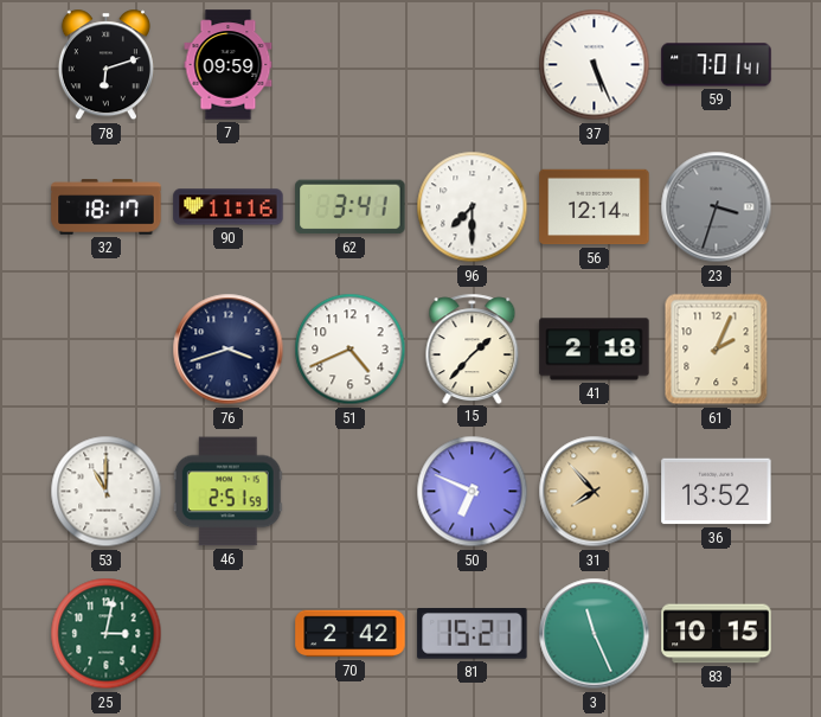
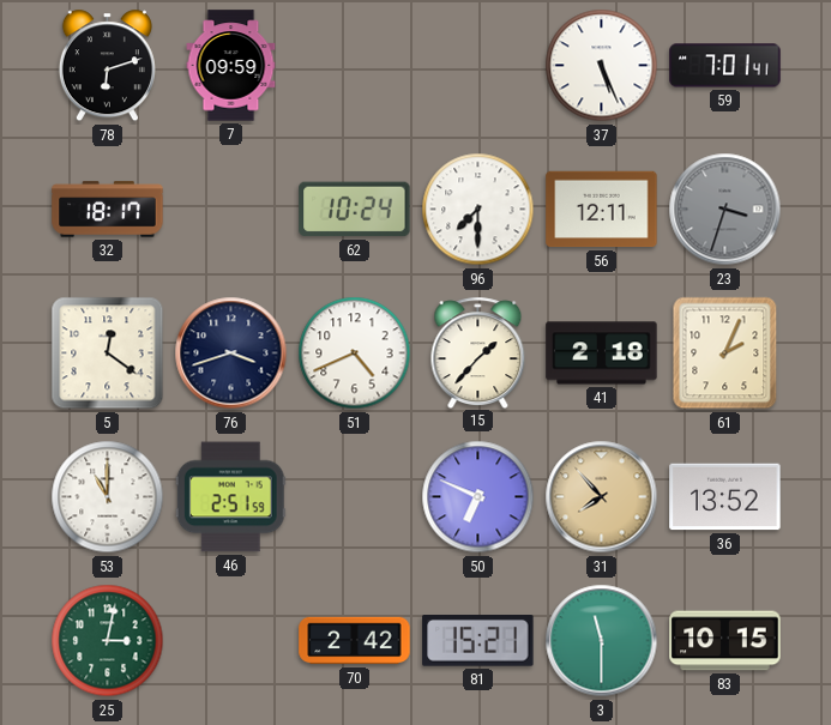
90: 11:16 -> none (229, 207)
62: 3:41 -> 10:24 (355, 210)
56: 12:14 -> 12:11 (602, 210)
5: none -> 12:21 (108, 354)
3: 11:26 -> 11:30 (602, 641)
